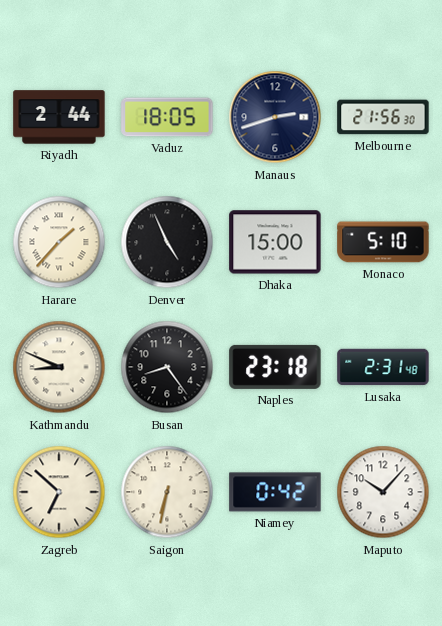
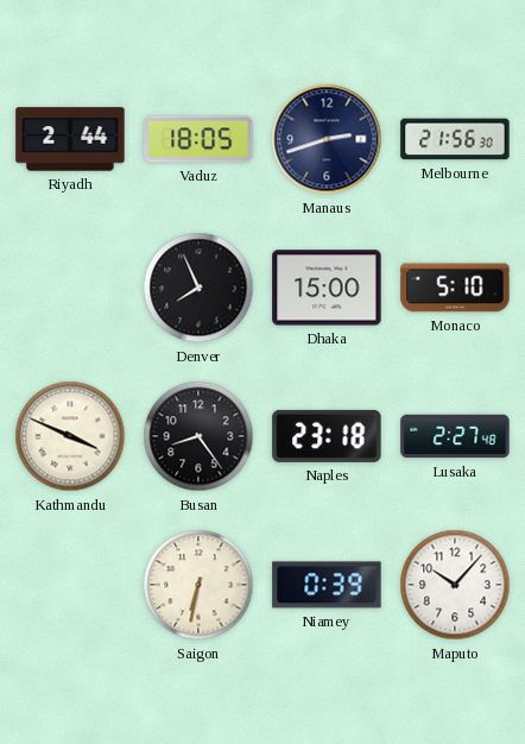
Harare: 1:37 -> none (59, 242)
Denver: 4:56 -> 7:56 (198, 288)
Kathmandu: 8:49 -> 3:49 (70, 436)
Lusaka: 2:31 -> 2:27 (455, 436)
Zagreb: 6:52 -> none (59, 492)
Niamey: 0:42 -> 0:39 (327, 585)
